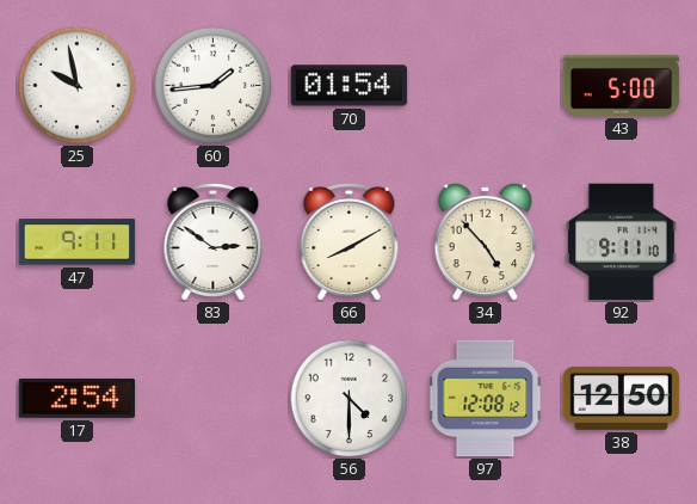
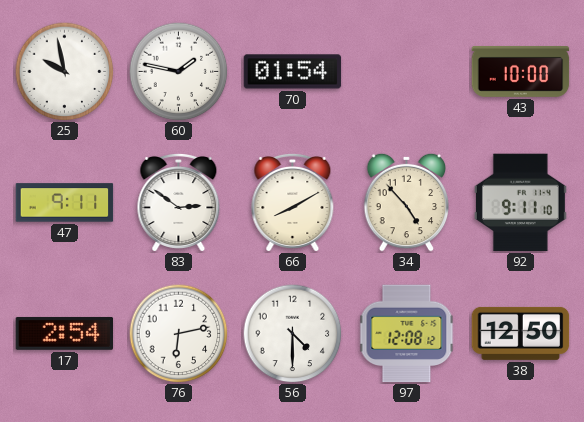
60: 1:44 -> 1:47 (179, 72)
43: 5:00 -> 10:00 (521, 71)
76: none -> 6:13 (179, 334)
